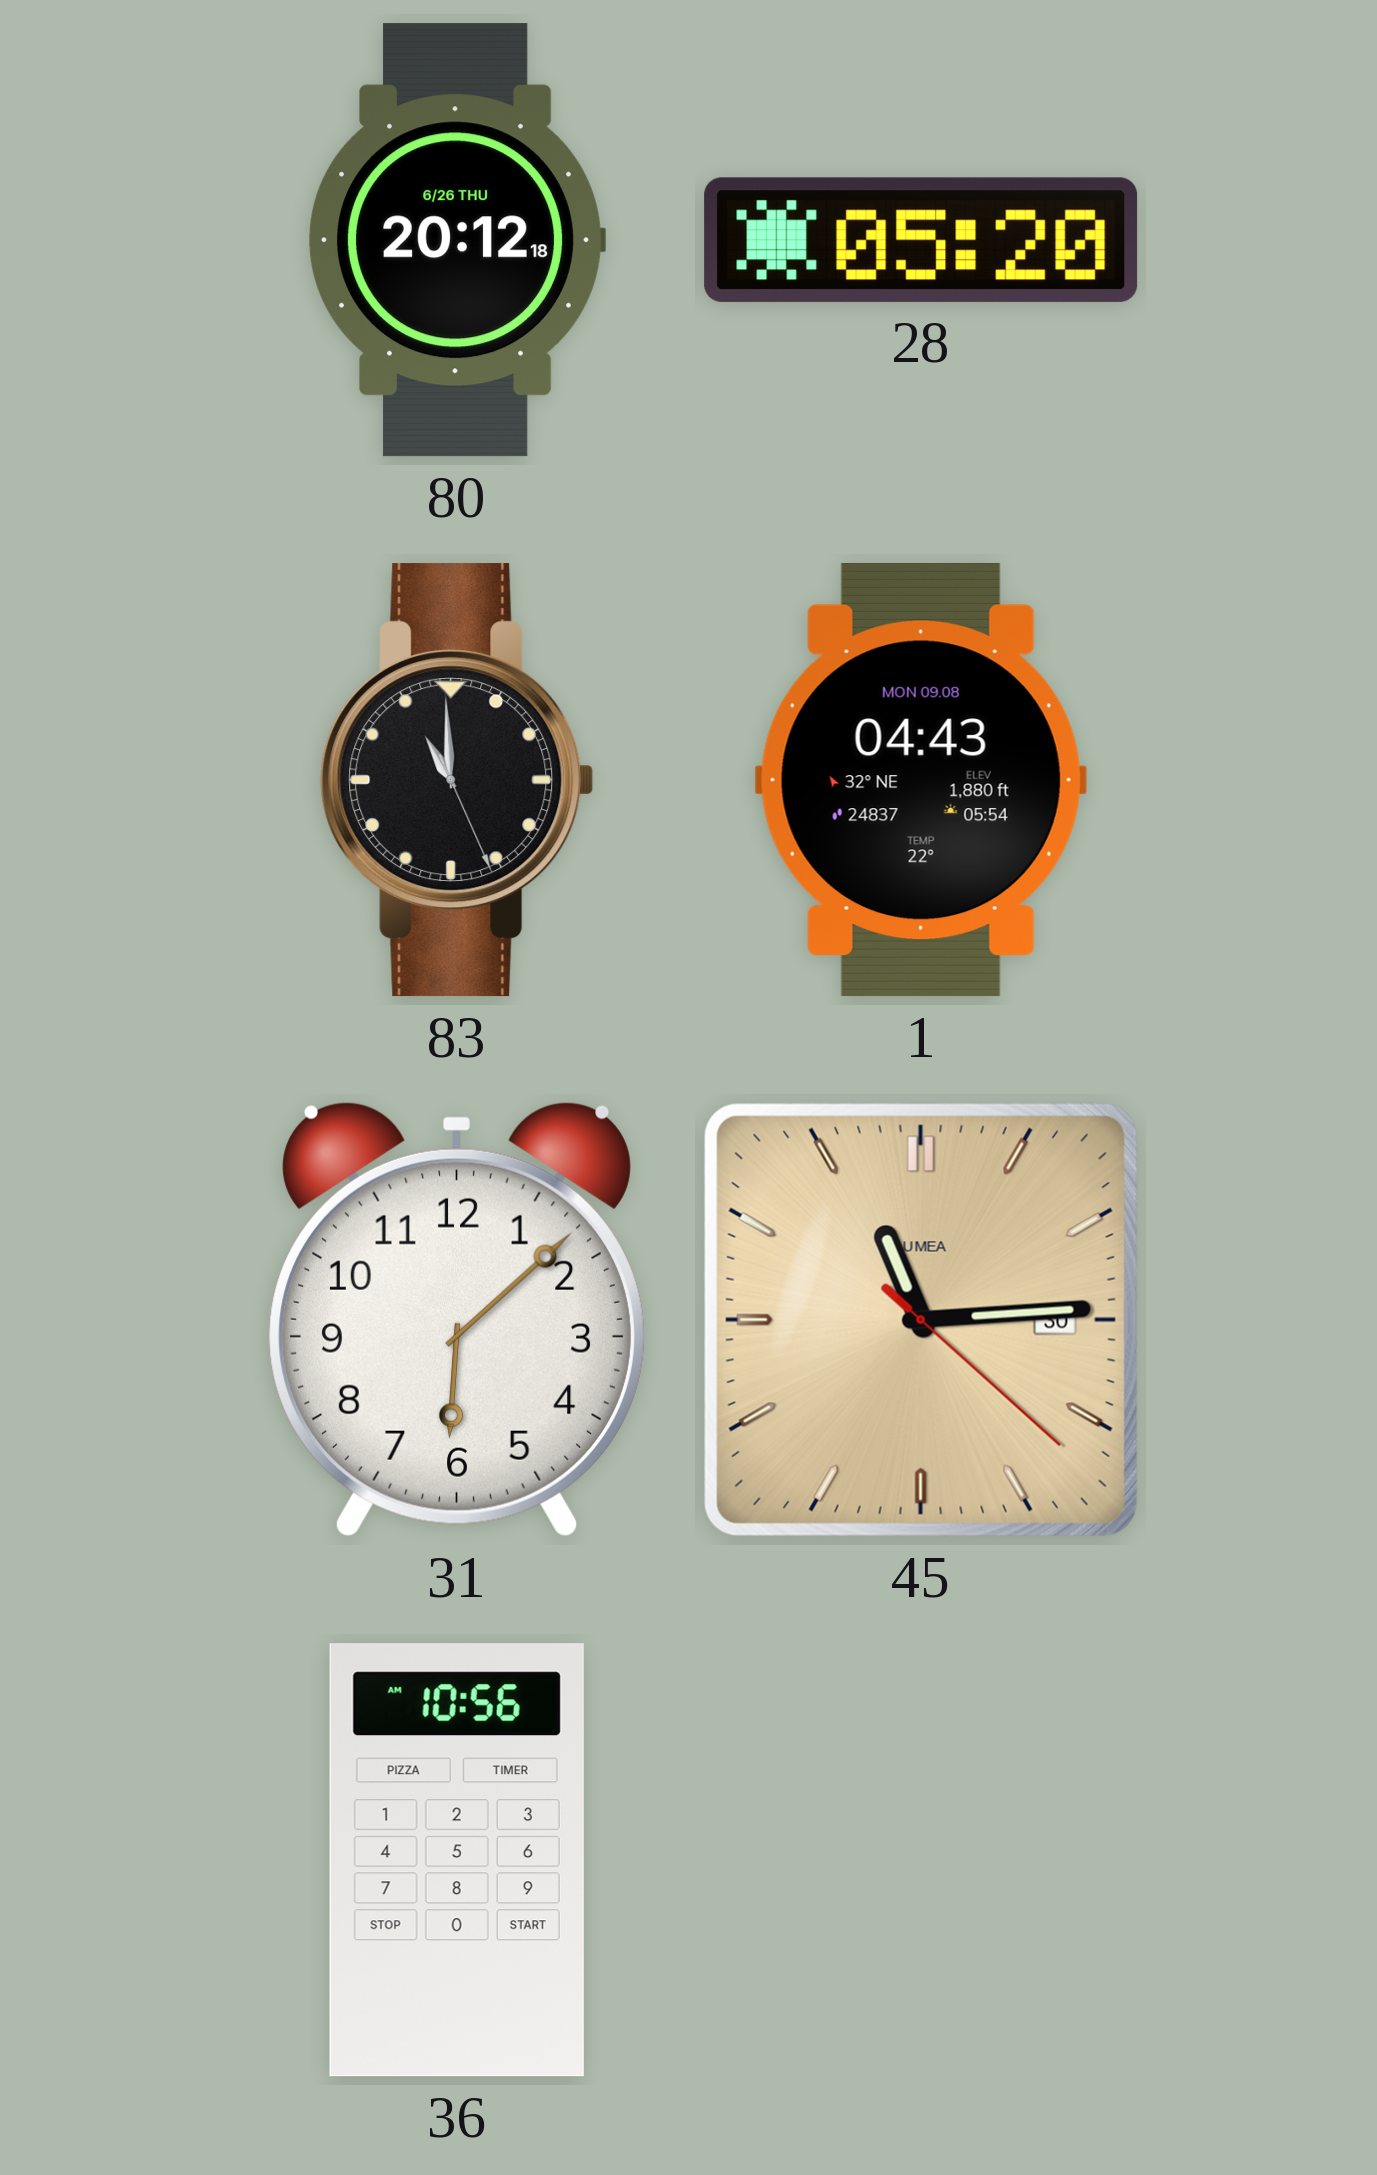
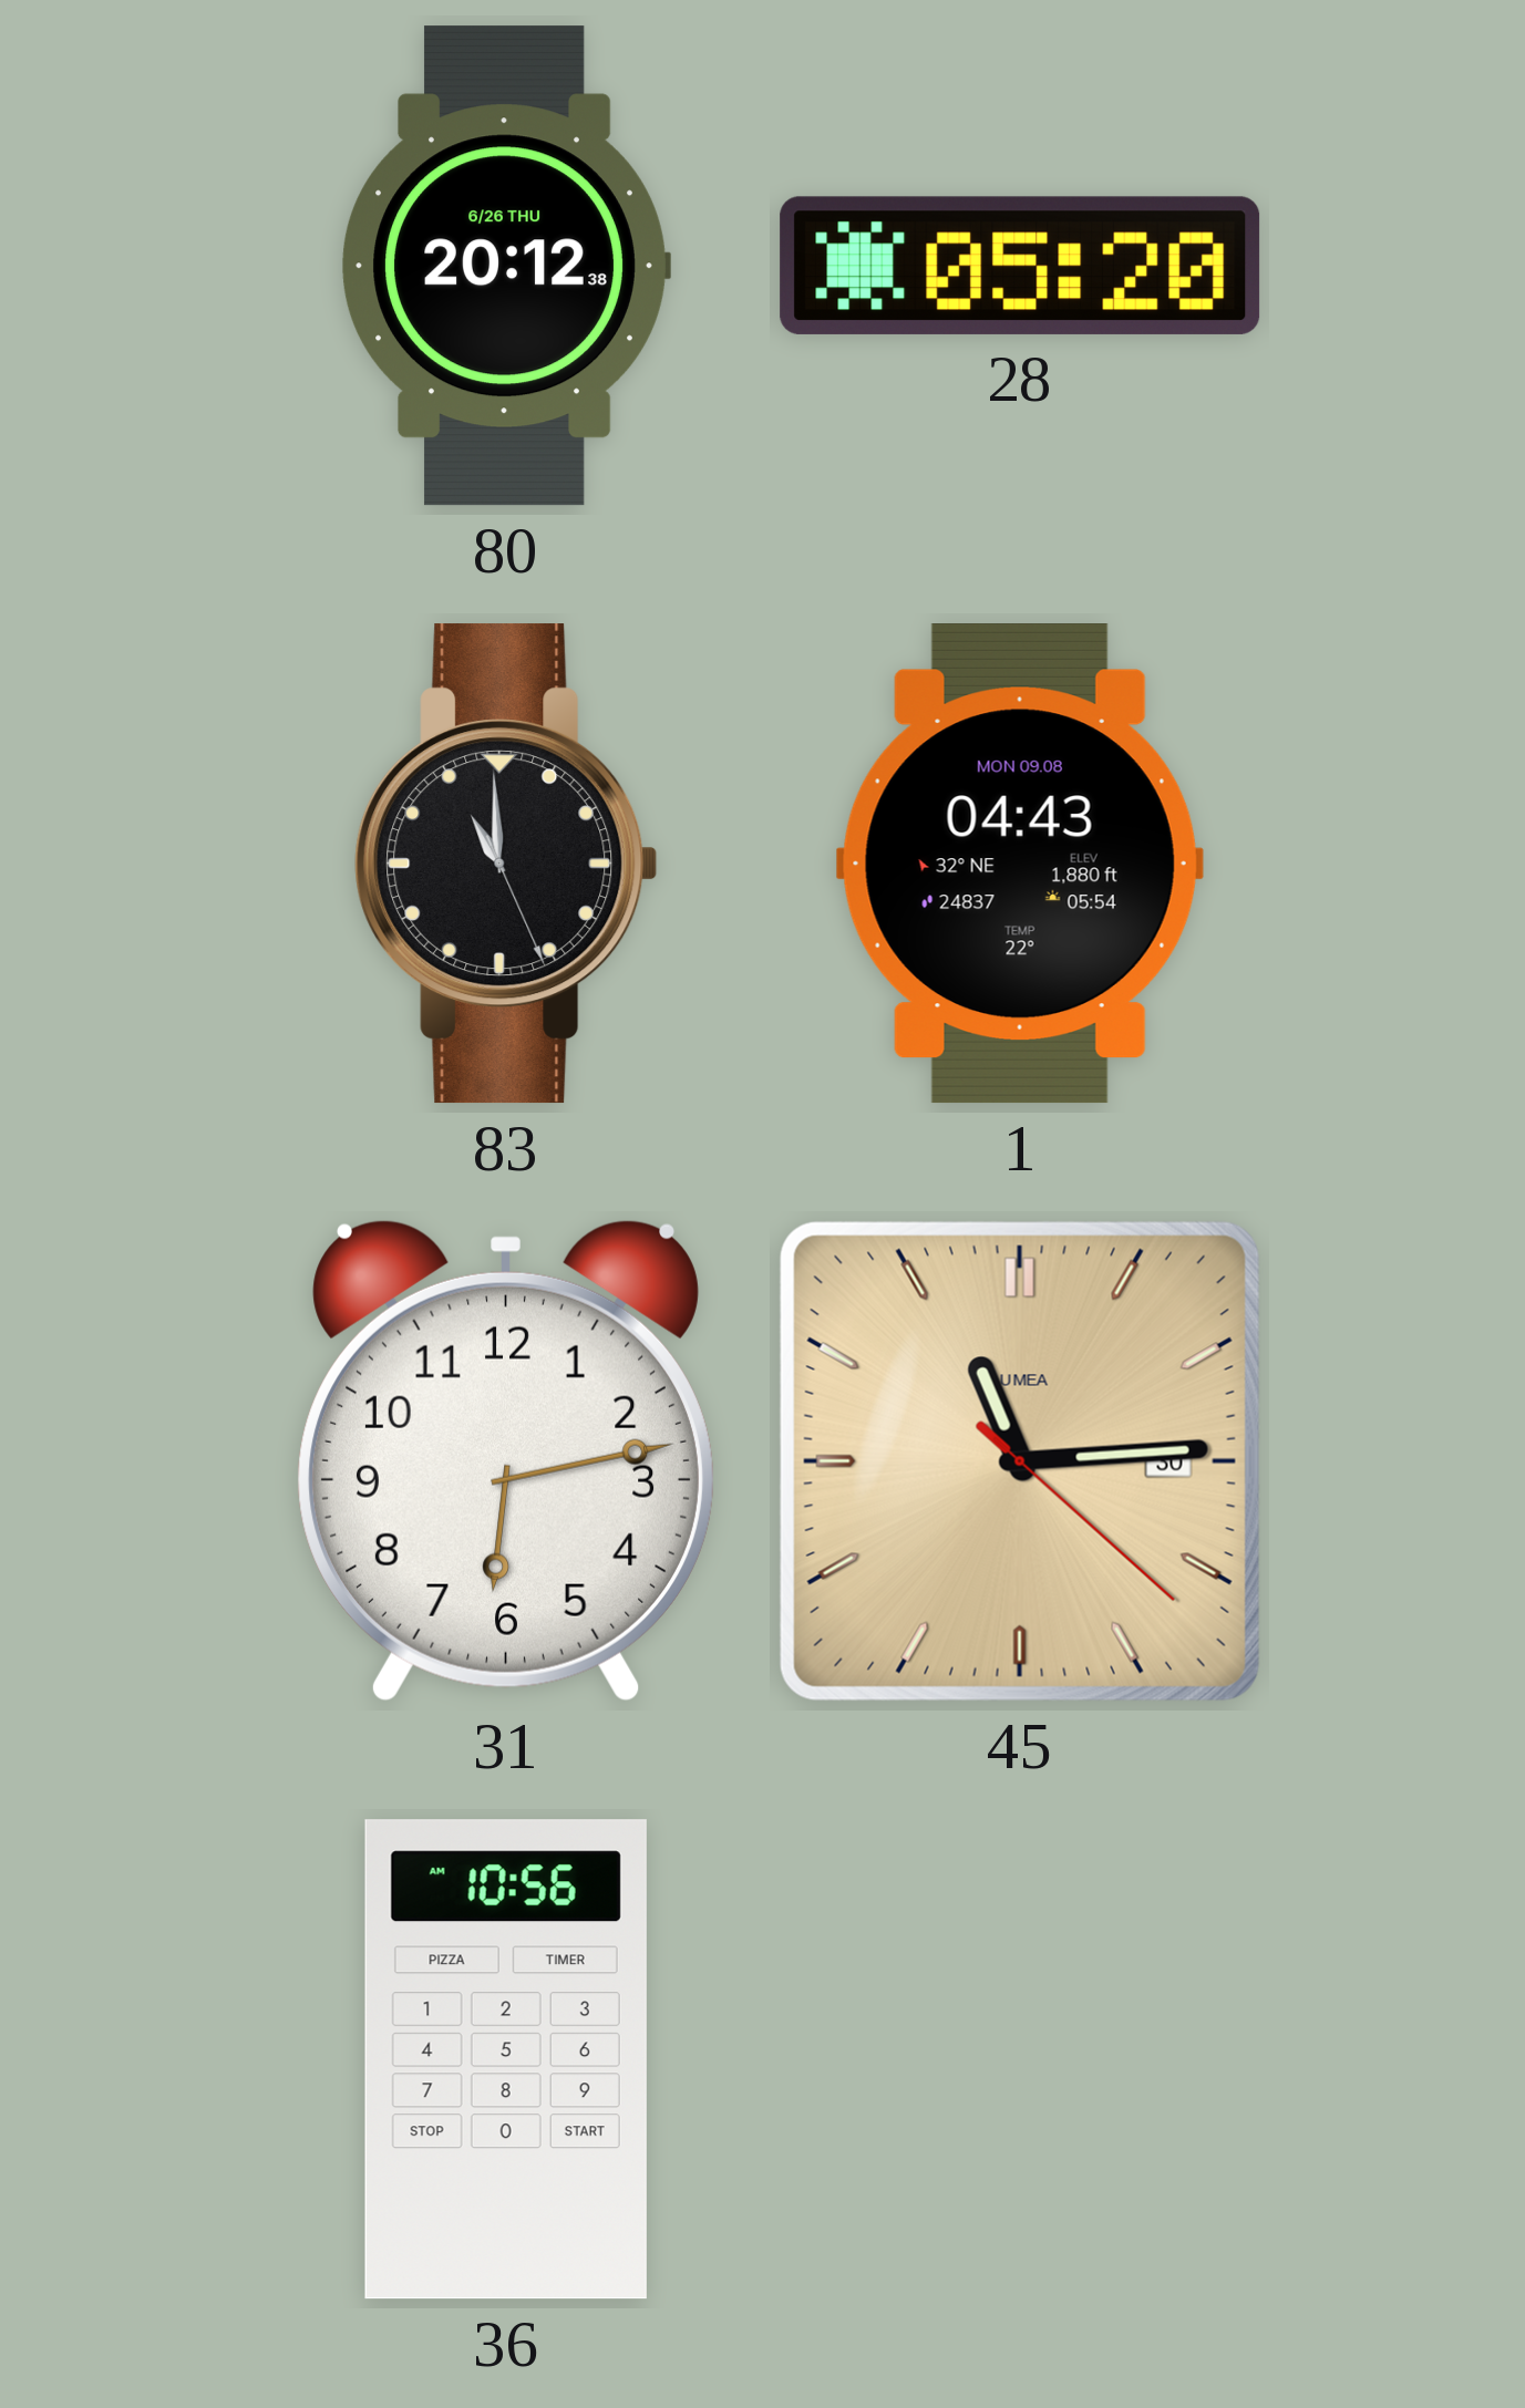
80: 20:12:18 -> 20:12:38 (506, 266)
31: 6:08 -> 6:13 (506, 1461)
